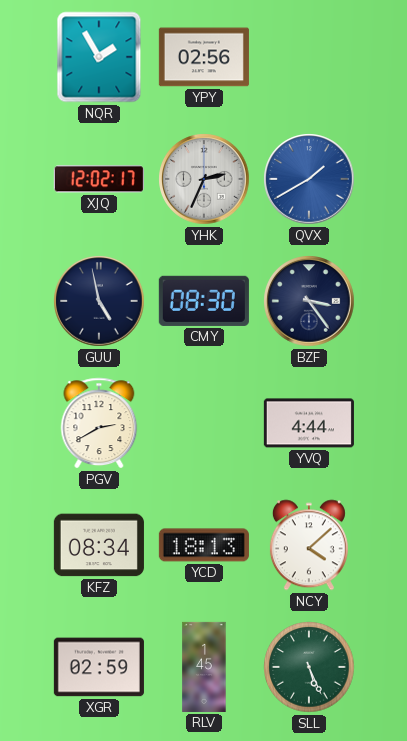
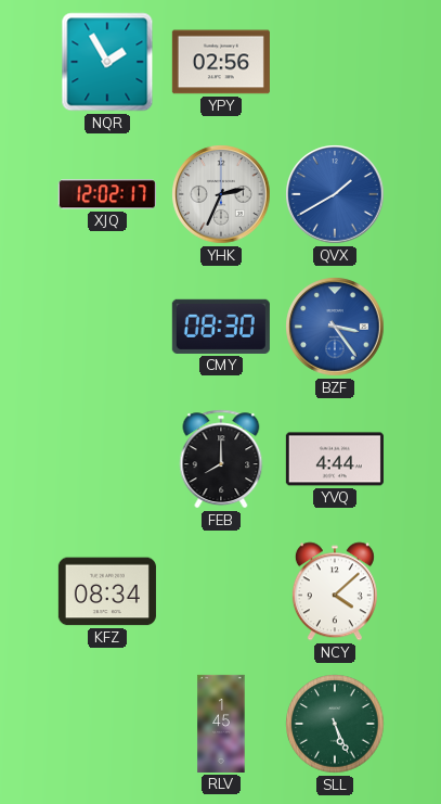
GUU: 4:58 -> none (99, 301)
BZF dial: navy -> blue (335, 327)
PGV: 2:40 -> none (99, 423)
FEB: none -> 8:00 (221, 459)
YCD: 18:13 -> none (204, 545)
XGR: 02:59 -> none (99, 667)
